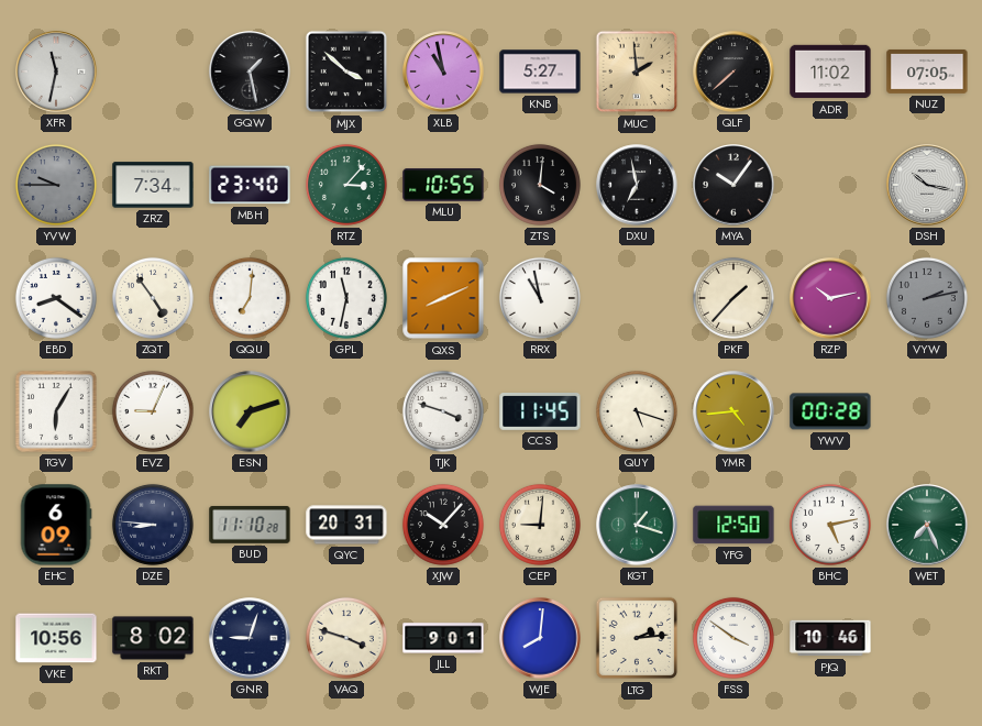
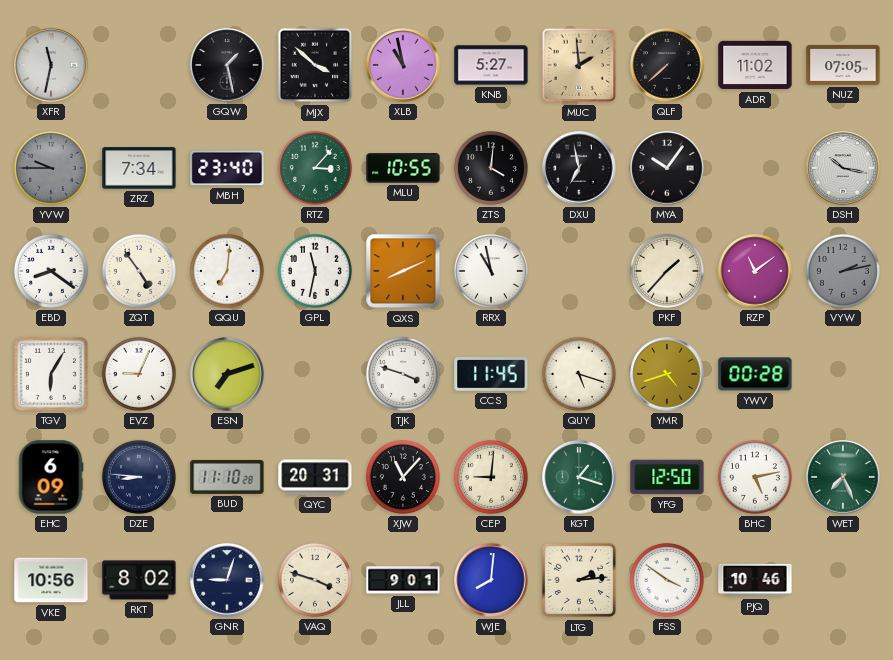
RZP: 10:13 -> 11:09 (755, 271)
YMR: 4:44 -> 4:42 (667, 374)
XJW: 10:07 -> 11:07 (403, 477)
